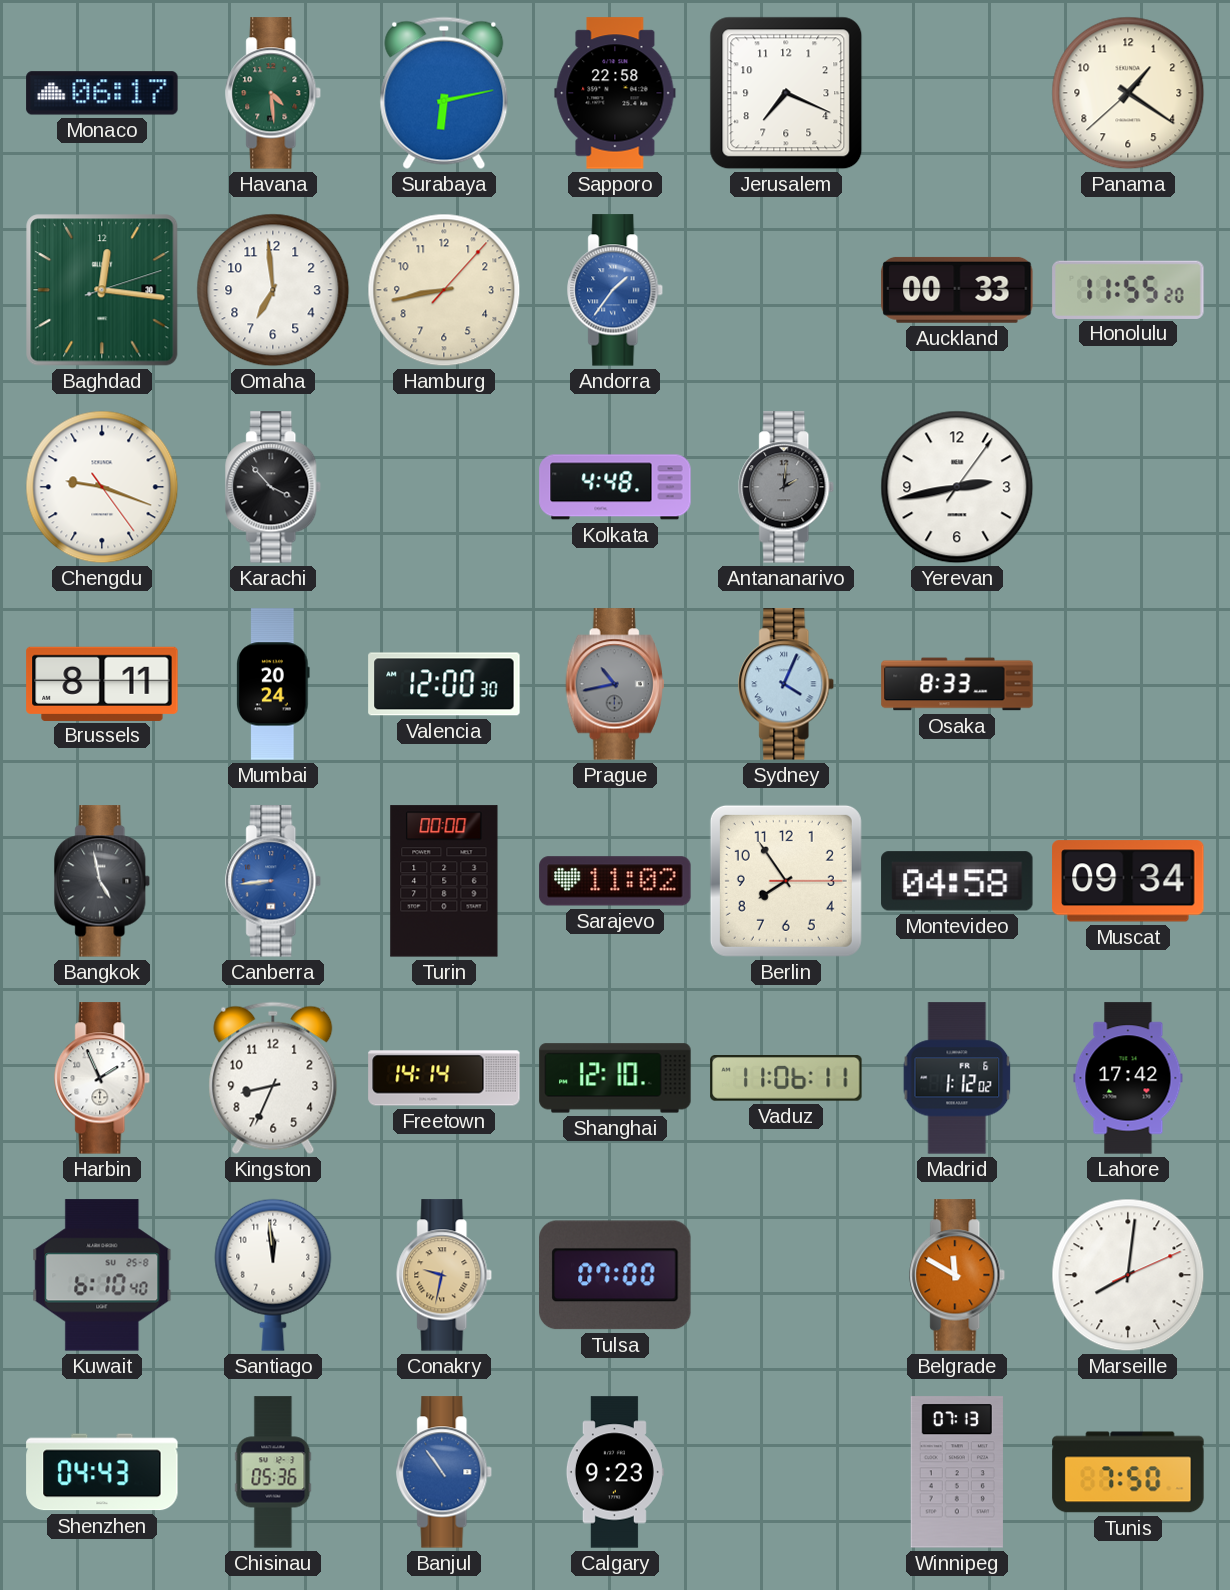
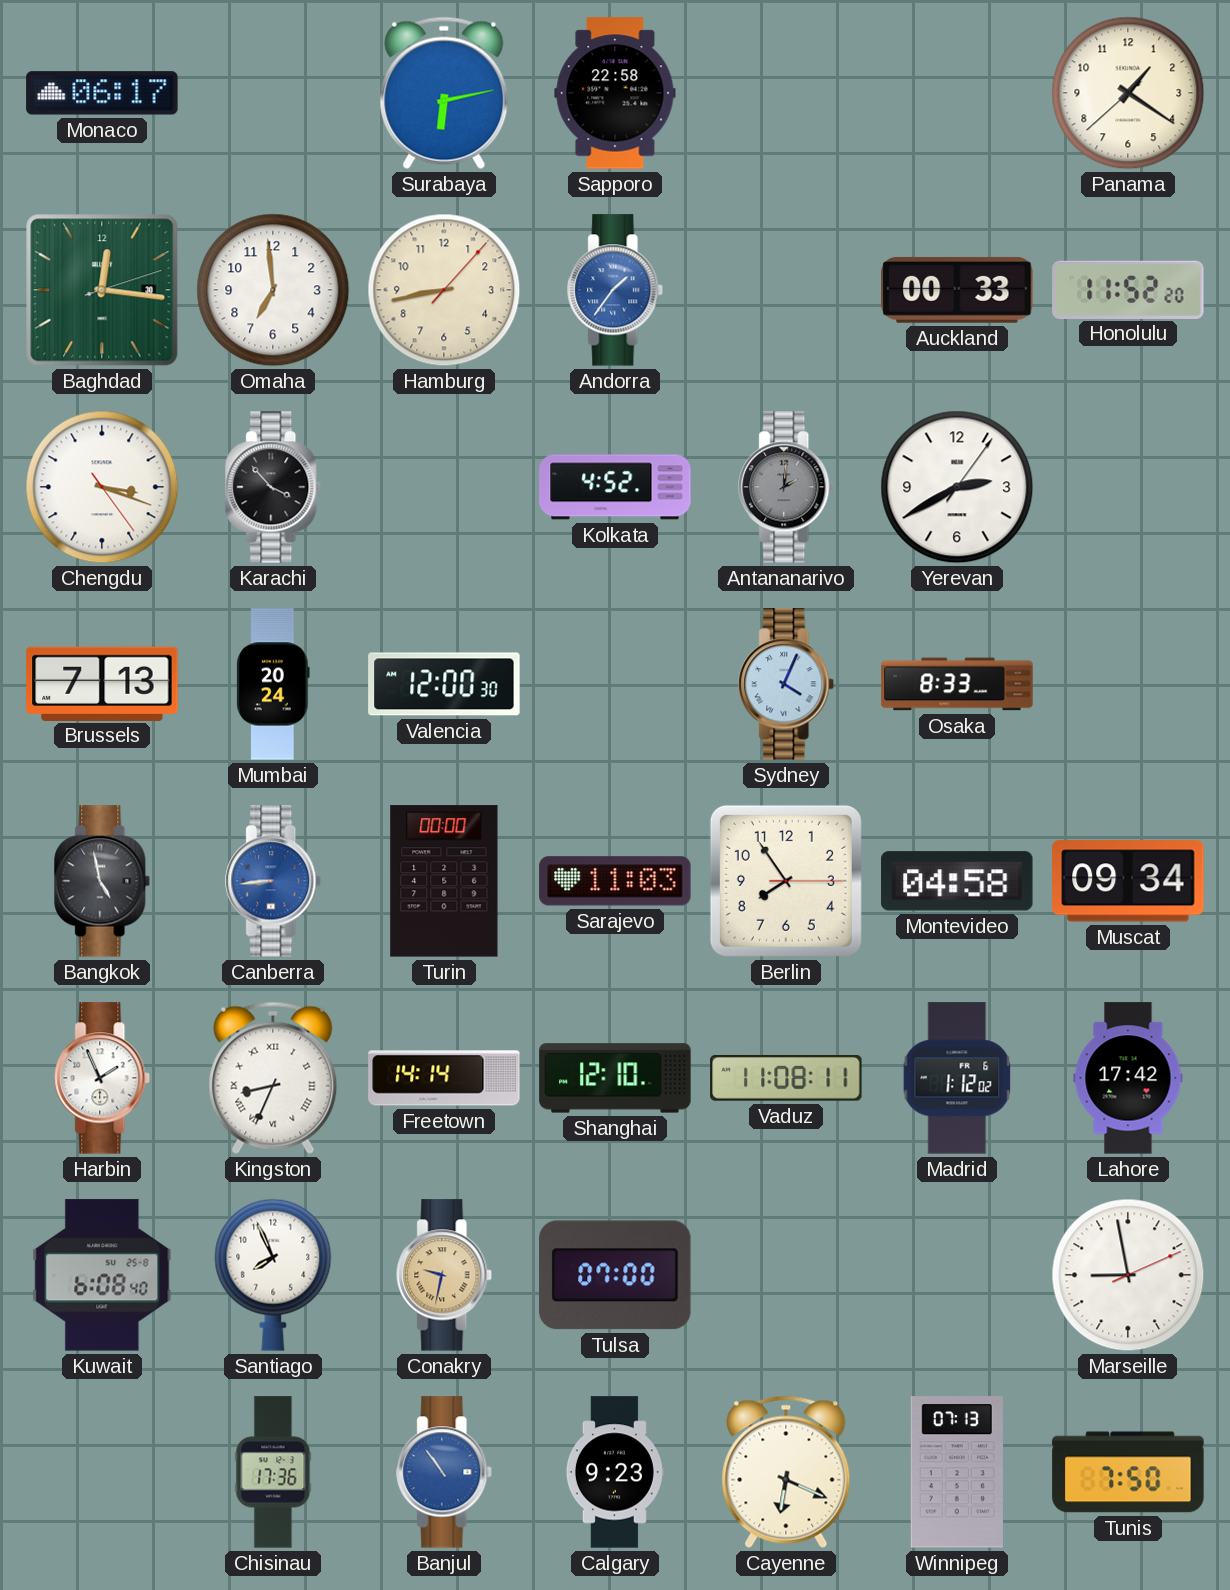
Havana: 4:29 -> none (274, 93)
Jerusalem: 7:19 -> none (786, 93)
Honolulu: 11:55 -> 11:52 (1128, 289)
Chengdu: 9:18 -> 3:18 (102, 487)
Kolkata: 4:48 -> 4:52 (615, 487)
Yerevan: 2:43 -> 2:40 (957, 487)
Brussels: 8:11 -> 7:13 (102, 683)
Prague: 10:43 -> none (615, 684)
Sarajevo: 11:02 -> 11:03 (615, 881)
Kingston numerals: Arabic -> Roman (273, 1078)
Vaduz: 11:06 -> 11:08 (786, 1079)
Kuwait: 6:10 -> 6:08 (102, 1275)
Santiago: 11:59 -> 7:56 (273, 1275)
Belgrade: 11:50 -> none (958, 1275)
Marseille: 8:01 -> 8:58 (1128, 1275)
Shenzhen: 04:43 -> none (102, 1472)
Chisinau: 05:36 -> 17:36 (273, 1472)
Cayenne: none -> 6:19 (786, 1472)
